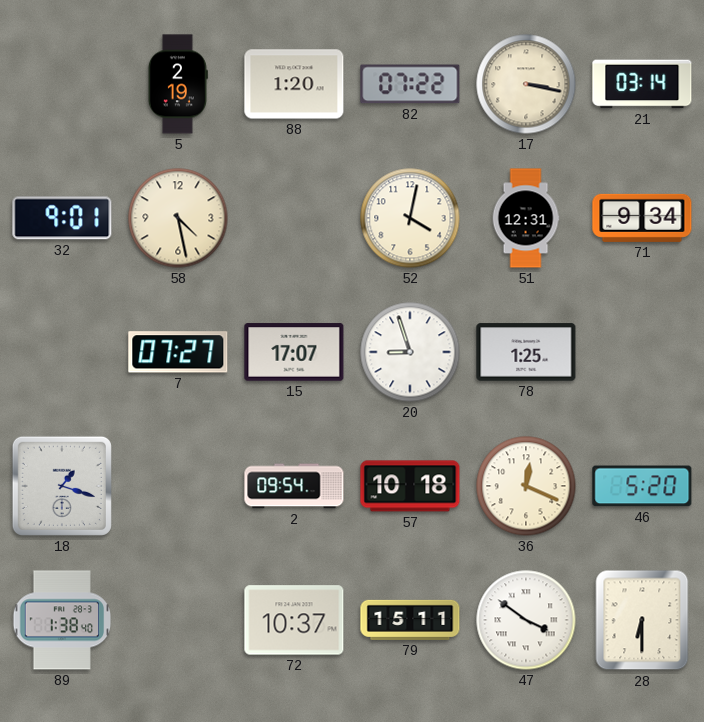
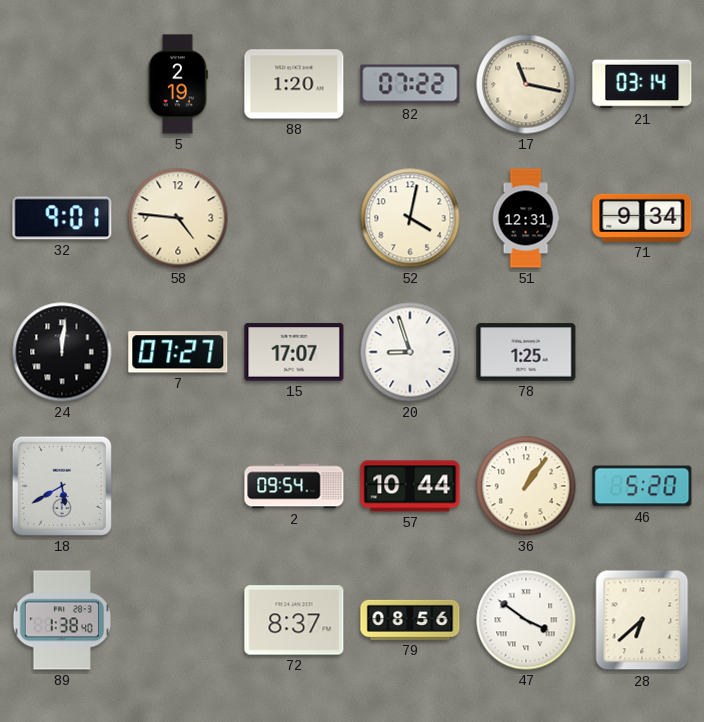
17: 3:17 -> 11:17 (526, 84)
58: 4:28 -> 4:46 (178, 218)
24: none -> 12:01 (62, 352)
18: 1:18 -> 5:40 (62, 486)
57: 10:18 -> 10:44 (410, 486)
36: 12:19 -> 1:06 (526, 486)
72: 10:37 -> 8:37 (294, 620)
79: 15:11 -> 08:56 (410, 620)
28: 6:30 -> 6:38 (642, 620)
